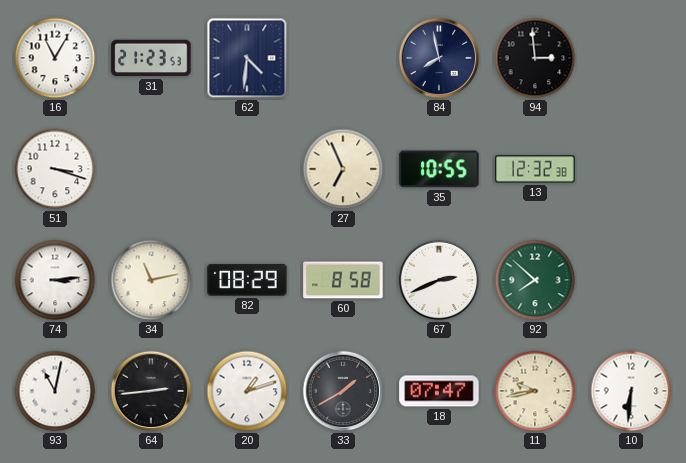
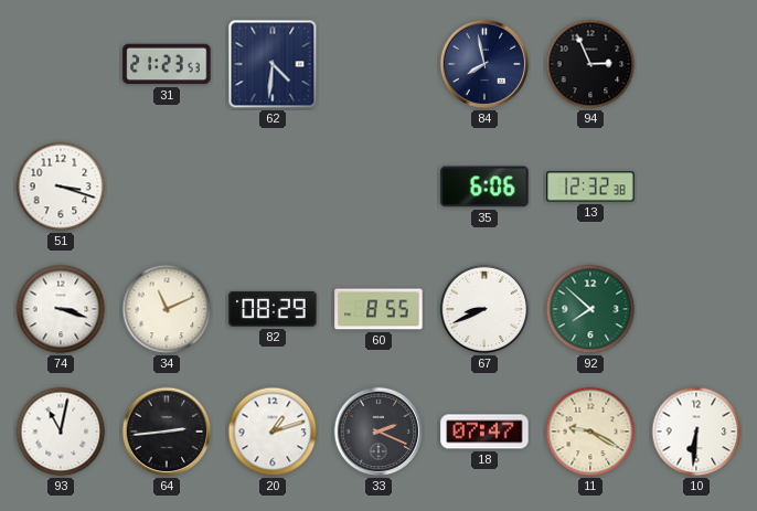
16: 11:05 -> none (55, 58)
94: 2:59 -> 2:56 (590, 64)
27: 6:56 -> none (343, 169)
35: 10:55 -> 6:06 (484, 187)
74: 3:14 -> 3:18 (61, 309)
34: 11:13 -> 11:11 (167, 309)
60: 8:58 -> 8:55 (378, 309)
67: 2:41 -> 8:41 (484, 309)
33: 1:40 -> 2:19 (378, 432)
11: 9:43 -> 9:20 (590, 432)
